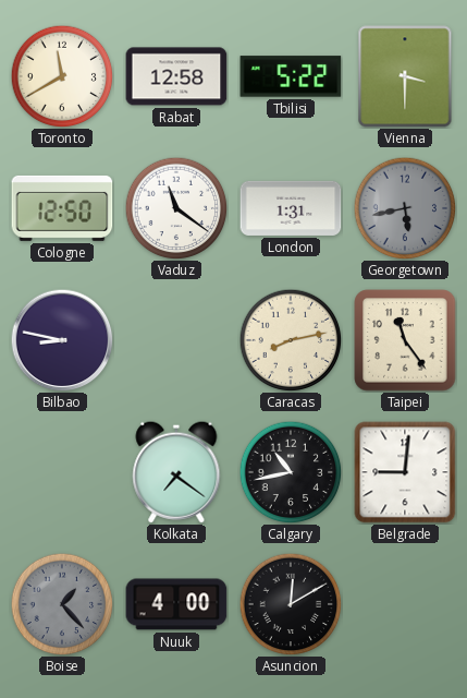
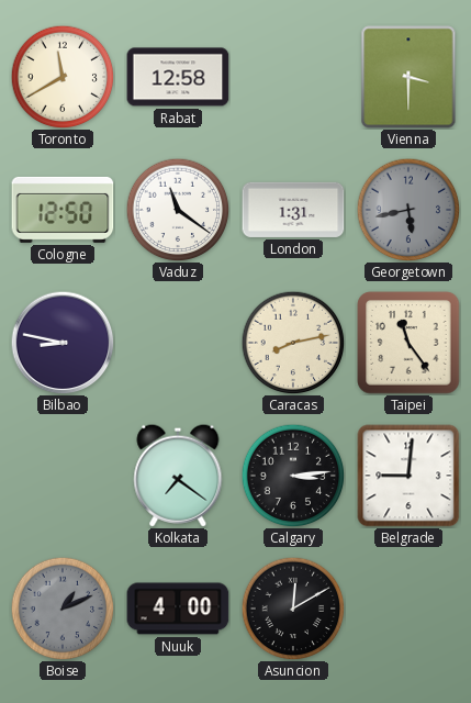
Tbilisi: 5:22 -> none (291, 76)
Calgary: 10:43 -> 3:14 (293, 476)
Boise: 1:23 -> 1:11 (63, 609)
